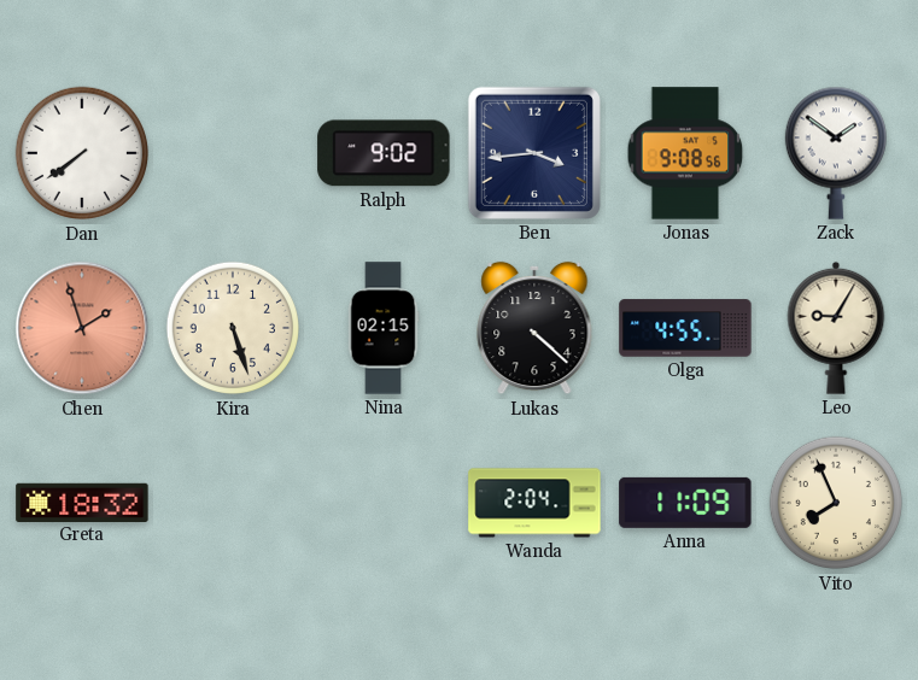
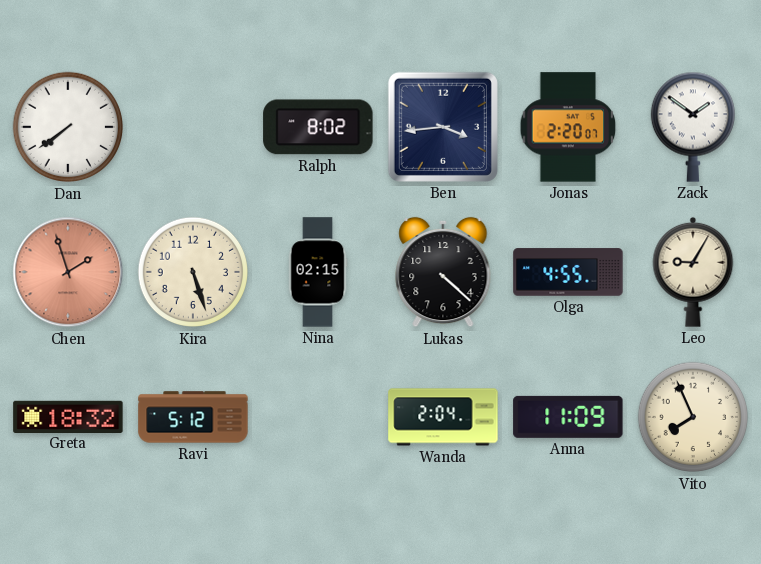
Ralph: 9:02 -> 8:02 (318, 127)
Jonas: 9:08 -> 2:20 (568, 127)
Ravi: none -> 5:12 (193, 417)
